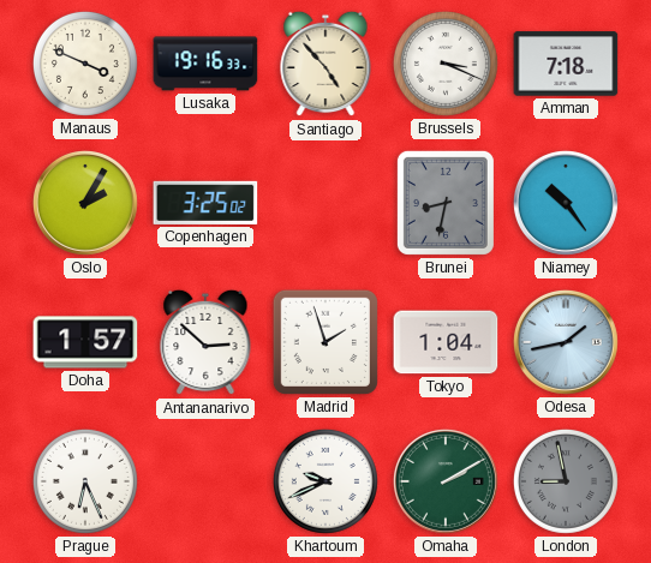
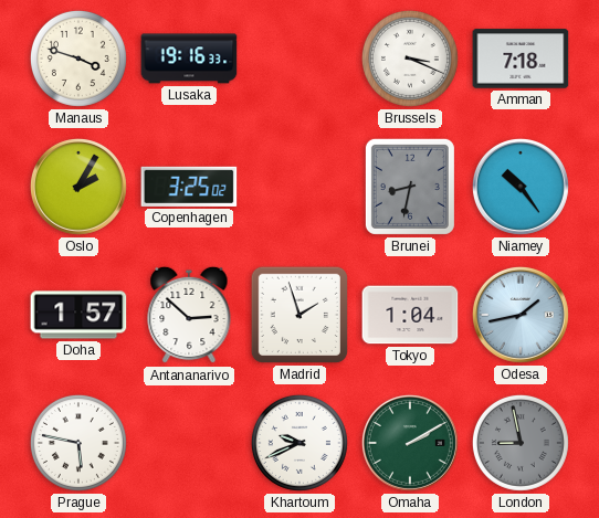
Manaus: 3:49 -> 3:48 (78, 59)
Santiago: 4:53 -> none (325, 64)
Prague: 6:26 -> 5:47 (78, 443)
